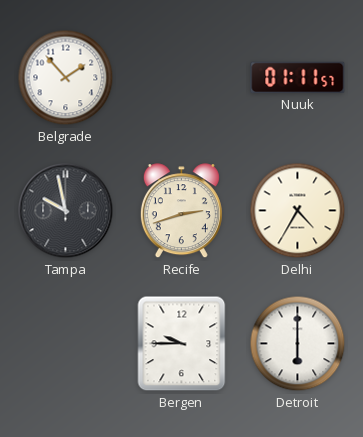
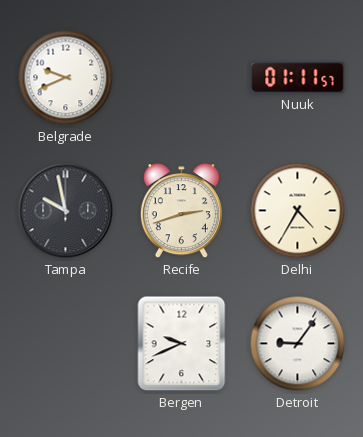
Belgrade: 1:53 -> 9:41 (66, 78)
Bergen: 9:45 -> 9:41 (182, 344)
Detroit: 6:00 -> 9:06 (298, 344)
